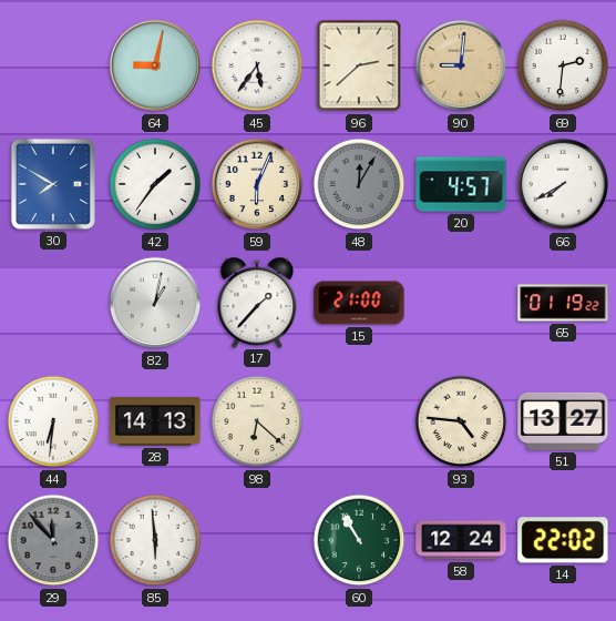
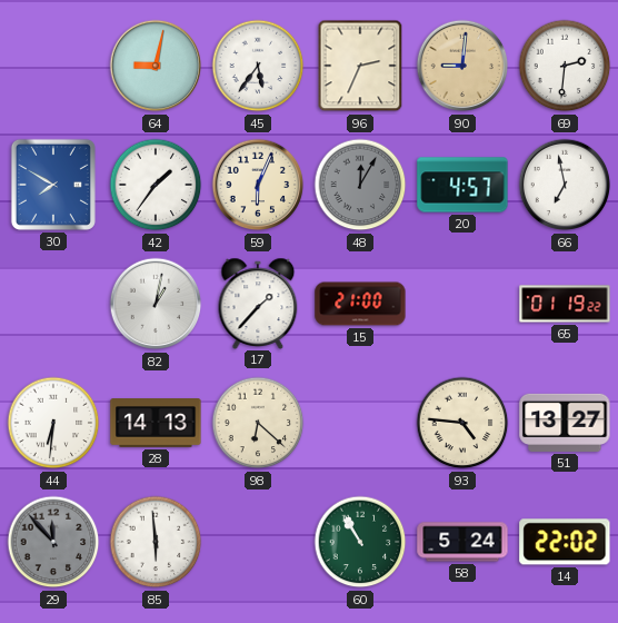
96: 2:38 -> 2:34 (360, 66)
66: 7:40 -> 6:58 (565, 185)
58: 12:24 -> 5:24 (462, 542)
